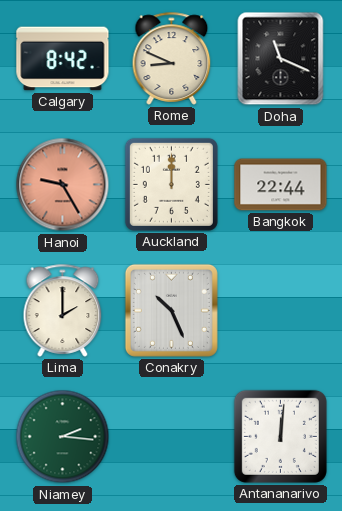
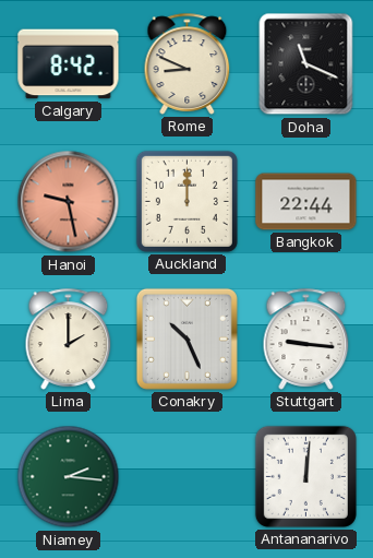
Hanoi: 9:25 -> 9:28 (69, 202)
Stuttgart: none -> 9:16 (306, 339)
